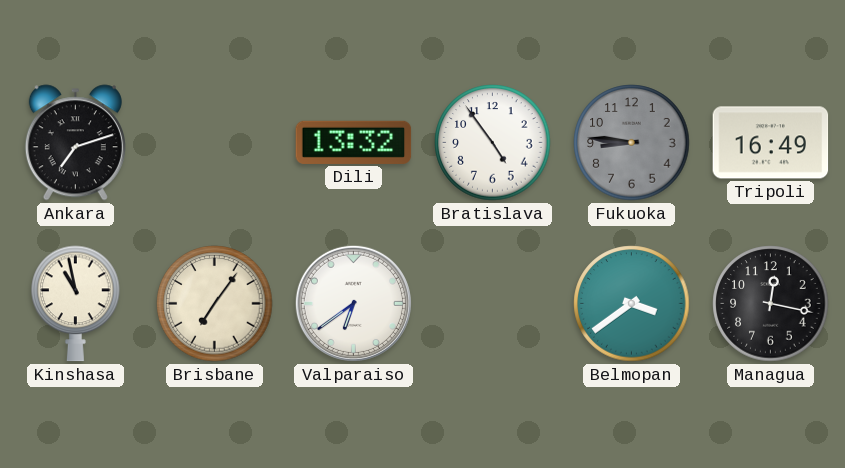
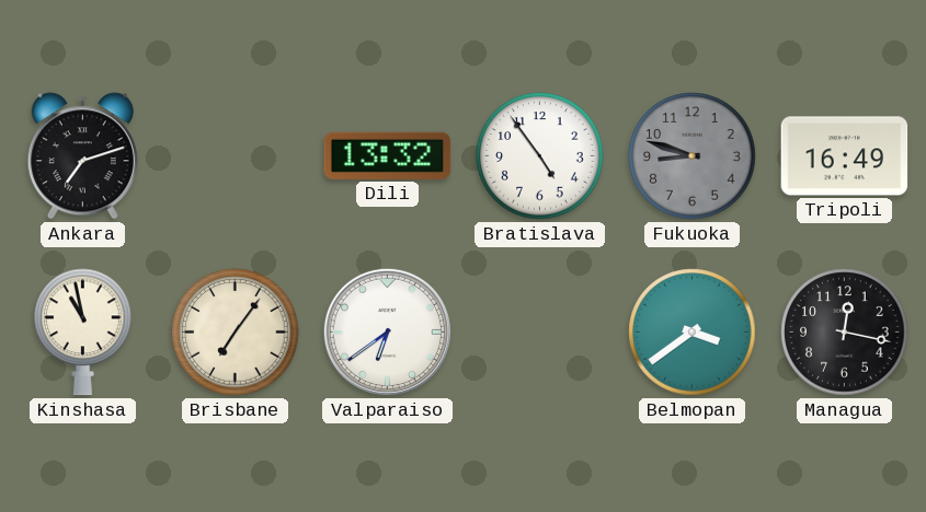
Fukuoka: 8:46 -> 8:48 (693, 156)
